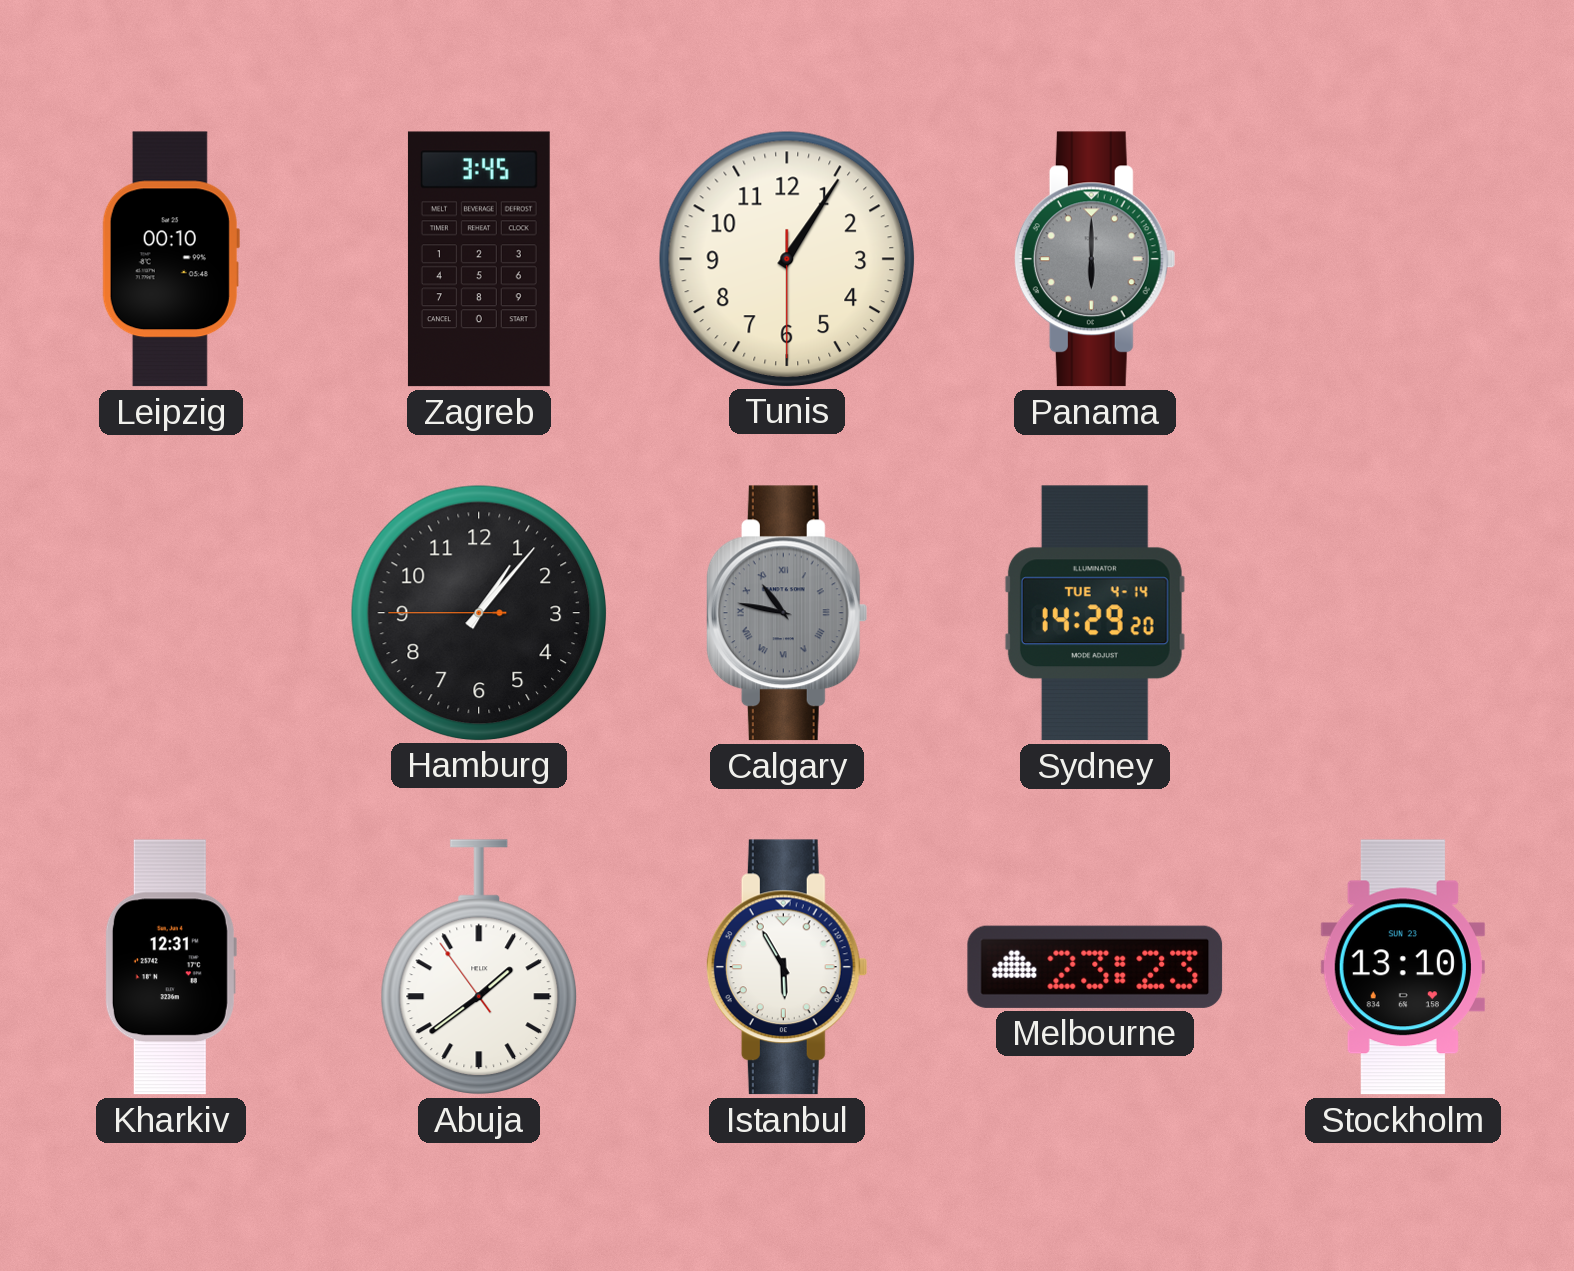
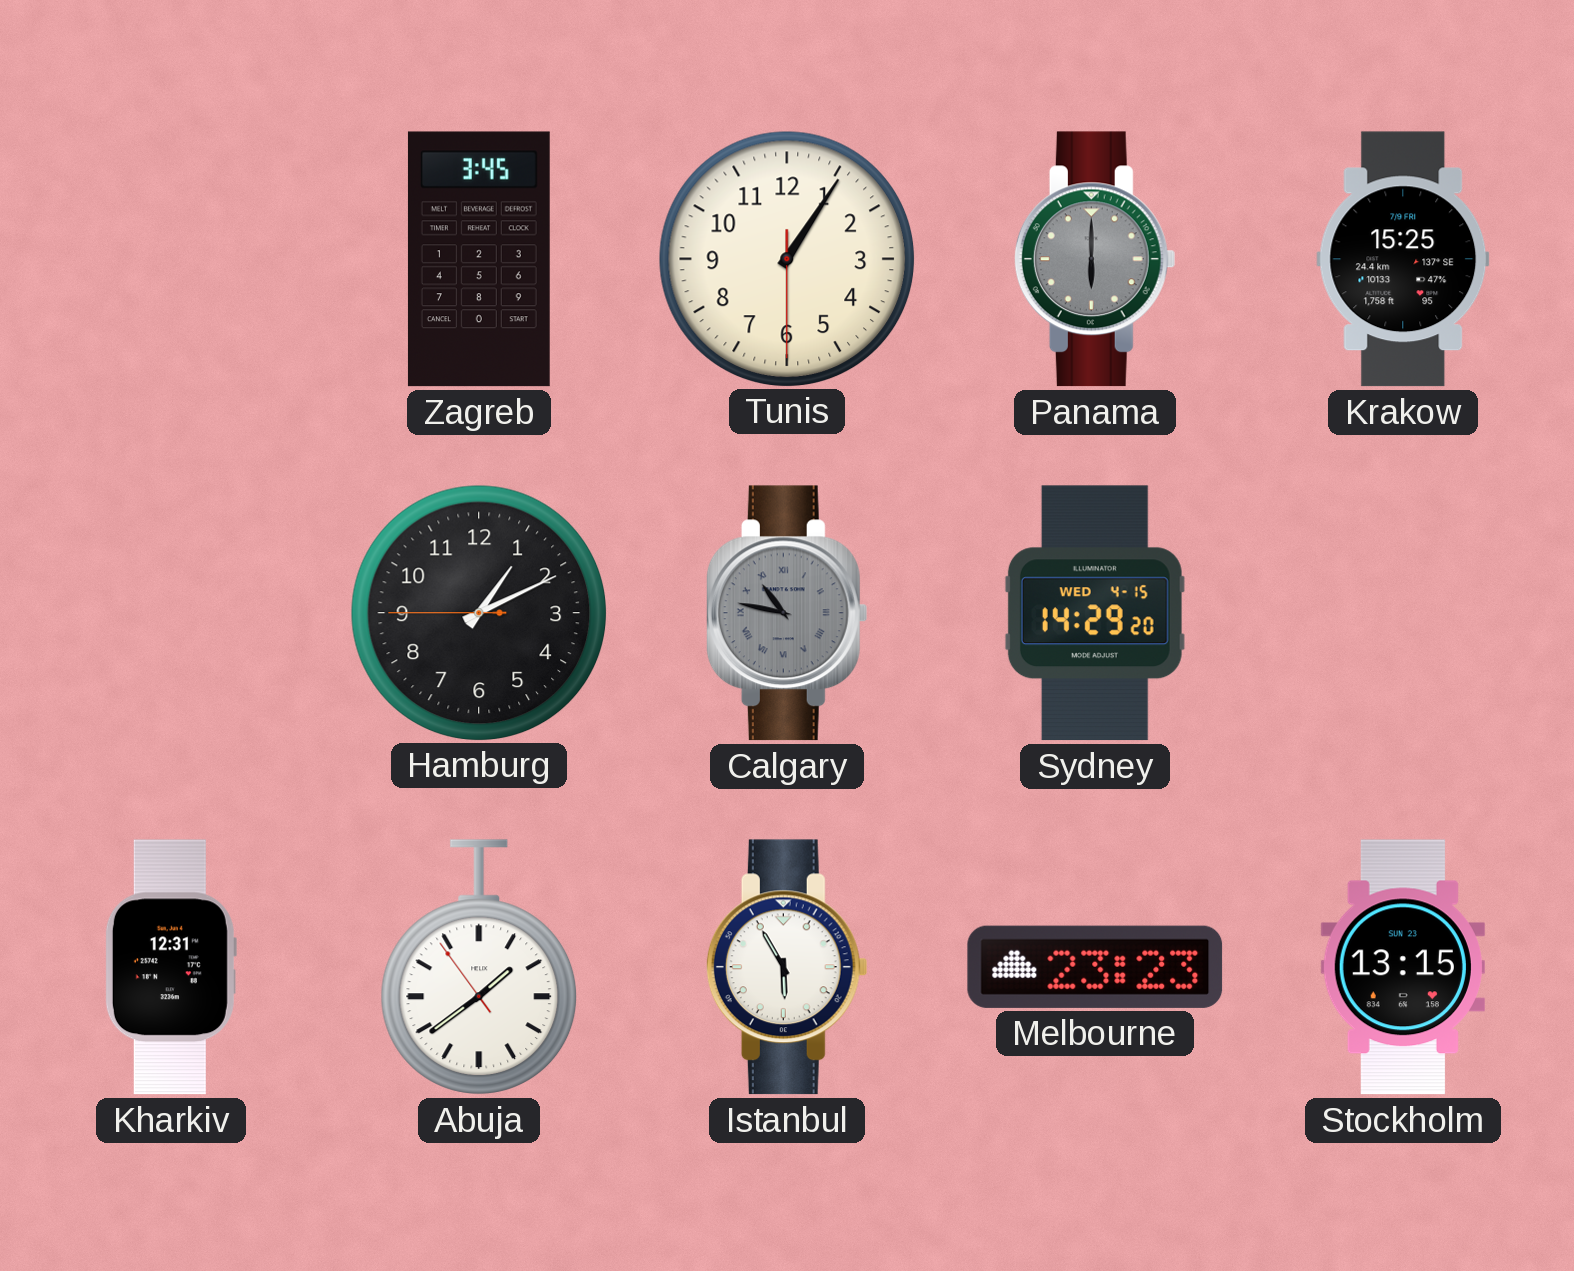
Leipzig: 00:10 -> none (171, 259)
Krakow: none -> 15:25 (1403, 259)
Hamburg: 1:06 -> 1:10 (478, 612)
Sydney date: TUE 4-14 -> WED 4-15 (1095, 613)
Stockholm: 13:10 -> 13:15 (1403, 967)
